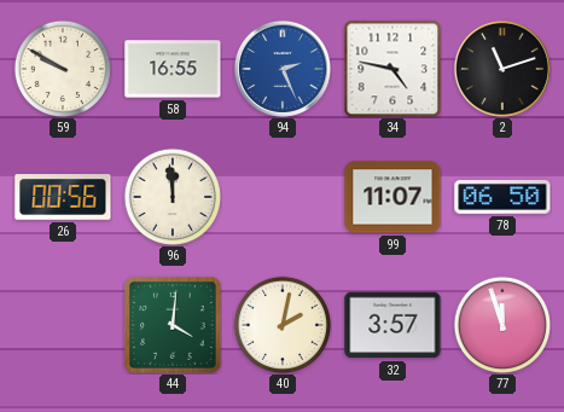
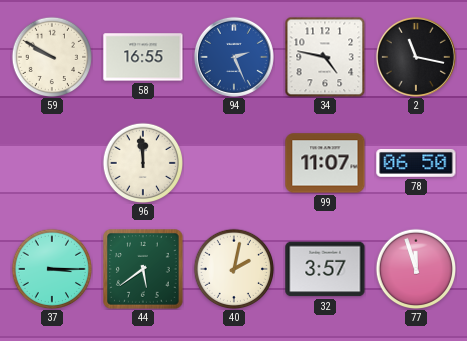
2: 11:12 -> 11:17 (416, 57)
26: 00:56 -> none (63, 197)
37: none -> 3:15 (52, 269)
44: 4:01 -> 5:39 (144, 270)
